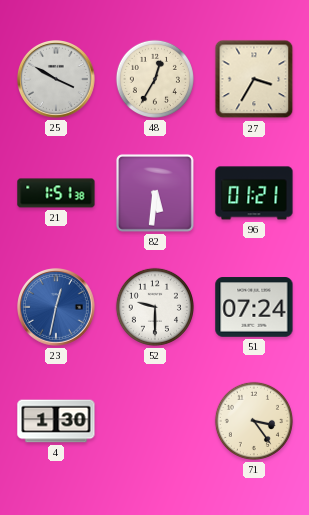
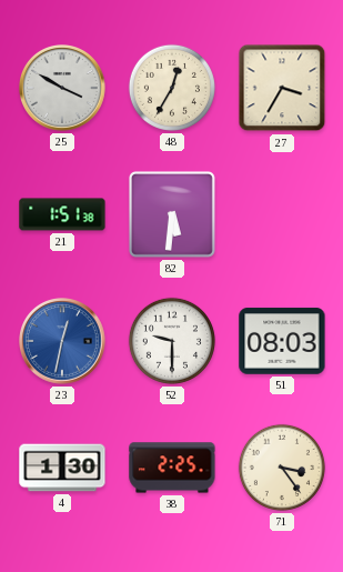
96: 01:21 -> none (254, 193)
51: 07:24 -> 08:03 (282, 341)
38: none -> 2:25 (172, 468)
